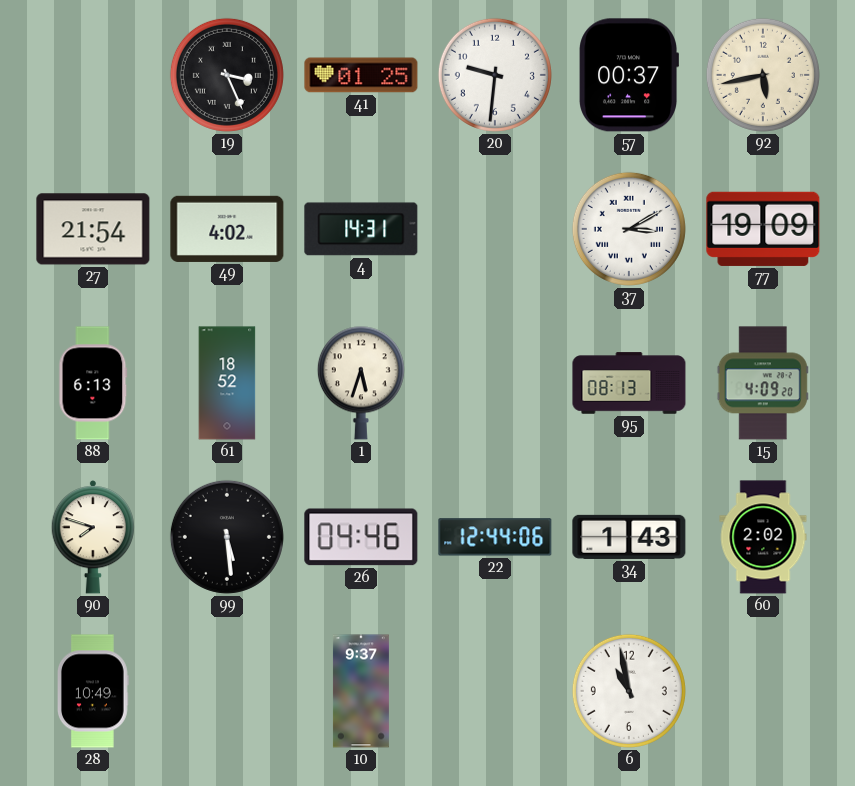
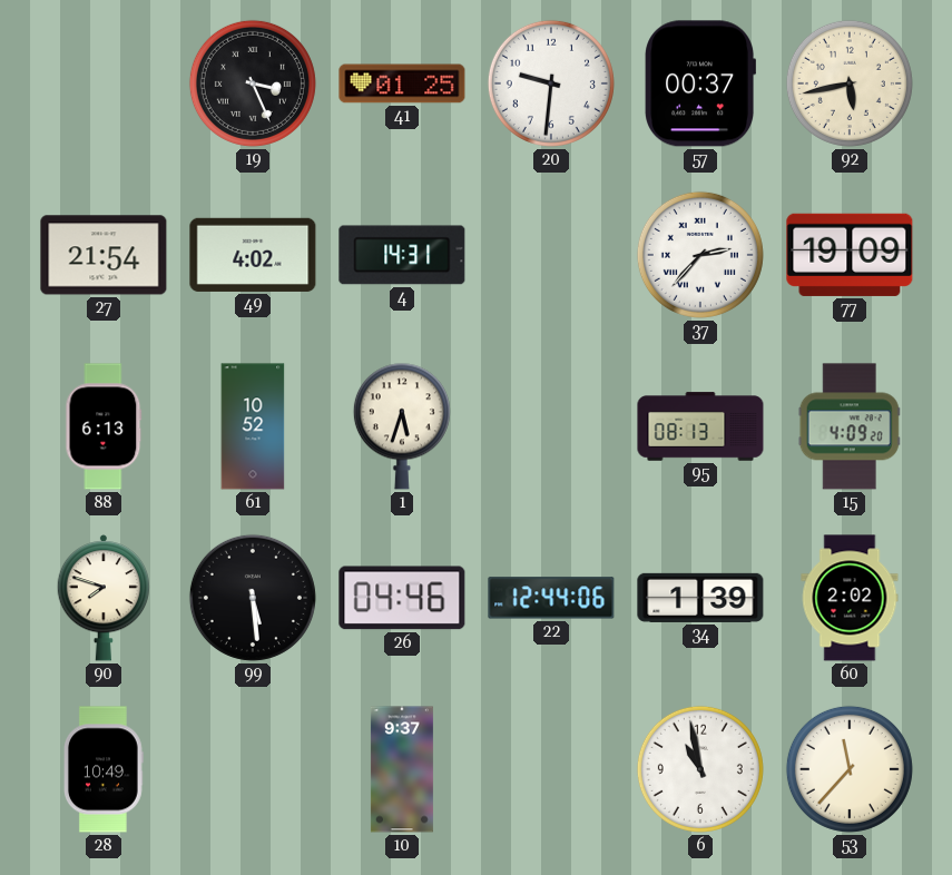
37: 3:10 -> 2:37 (700, 255)
61: 18:52 -> 10:52 (253, 426)
34: 1:43 -> 1:39 (700, 598)
53: none -> 11:37 (850, 769)
